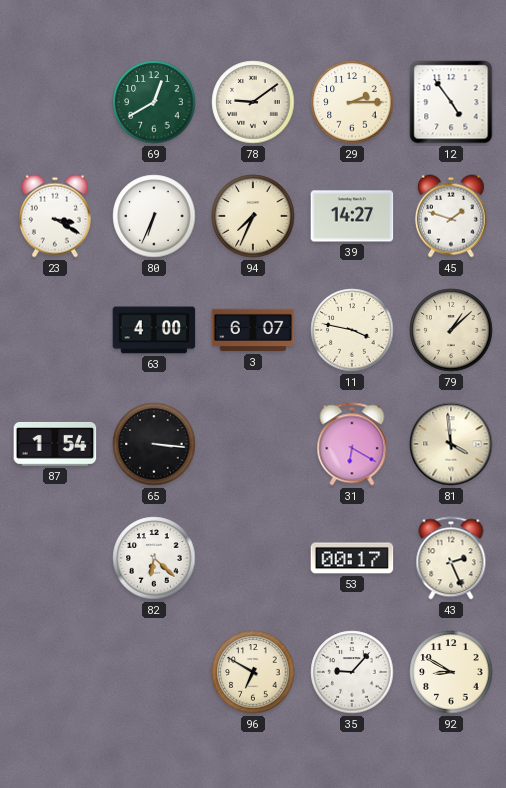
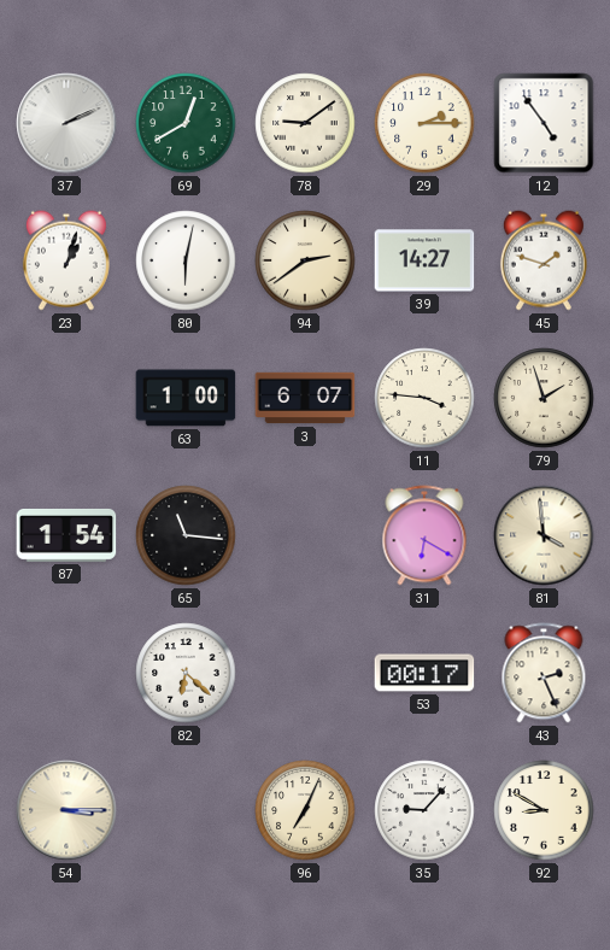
37: none -> 2:11 (66, 123)
23: 3:20 -> 1:03 (66, 260)
80: 6:34 -> 6:02 (186, 260)
94: 7:34 -> 2:39 (305, 260)
63: 4:00 -> 1:00 (186, 398)
11: 3:47 -> 3:46 (424, 398)
79: 1:08 -> 1:57 (544, 398)
65: 3:16 -> 11:16 (186, 535)
54: none -> 3:15 (66, 810)
96: 6:50 -> 7:04 (305, 810)
